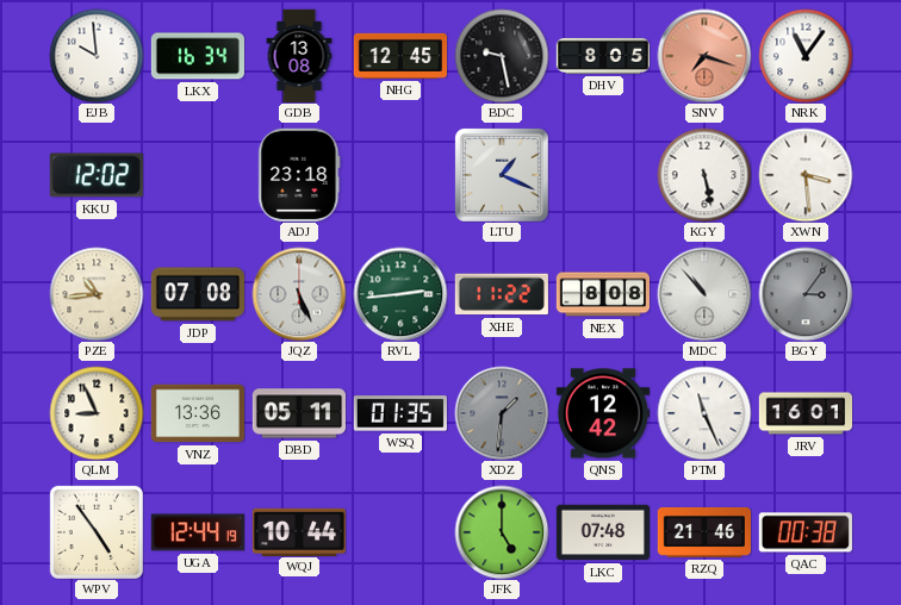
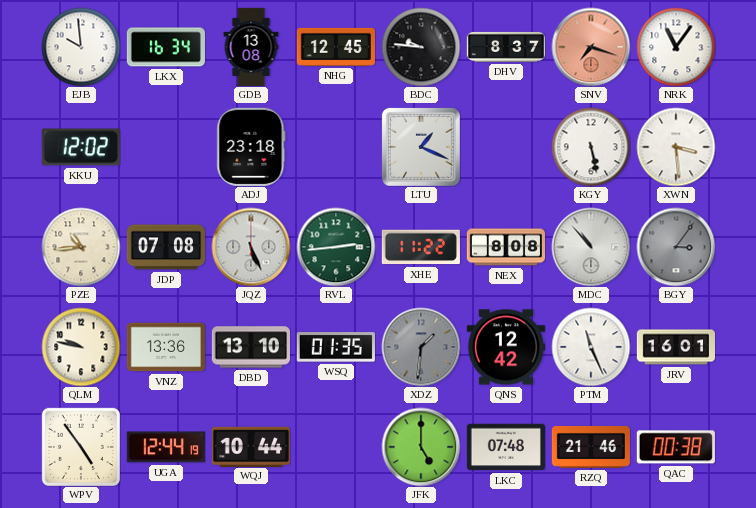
BDC: 9:28 -> 9:46 (421, 47)
DHV: 8:05 -> 8:37 (505, 47)
QLM: 8:56 -> 9:47 (81, 347)
DBD: 05:11 -> 13:10 (250, 347)
